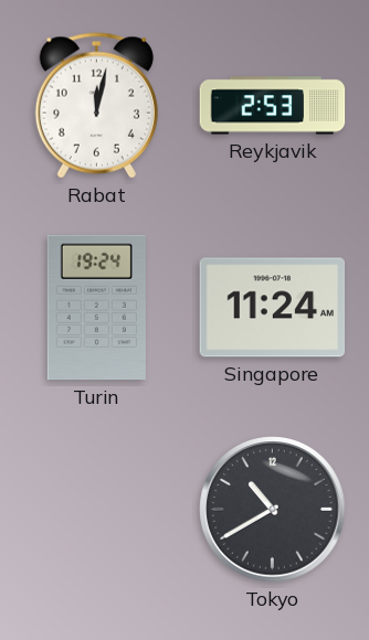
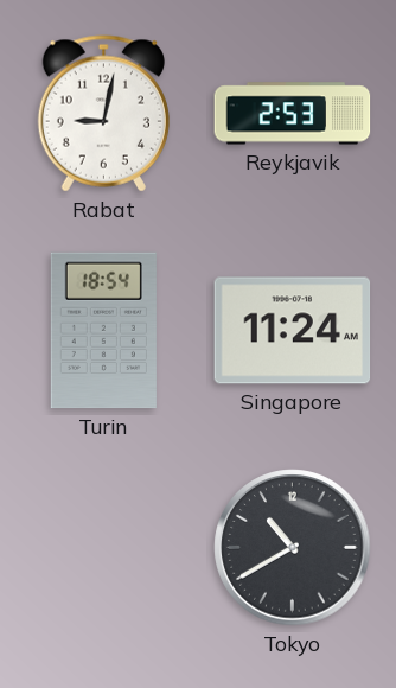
Rabat: 12:02 -> 9:02 (103, 114)
Turin: 19:24 -> 18:54 (103, 331)
